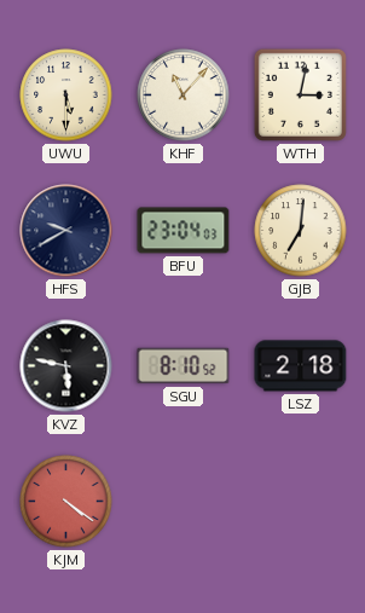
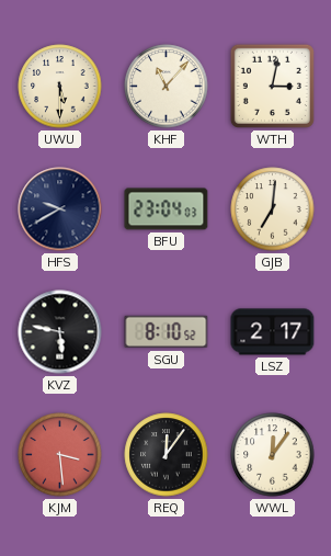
LSZ: 2:18 -> 2:17 (273, 332)
KJM: 4:21 -> 3:29 (60, 455)
REQ: none -> 12:06 (167, 455)
WWL: none -> 12:06 (273, 455)
